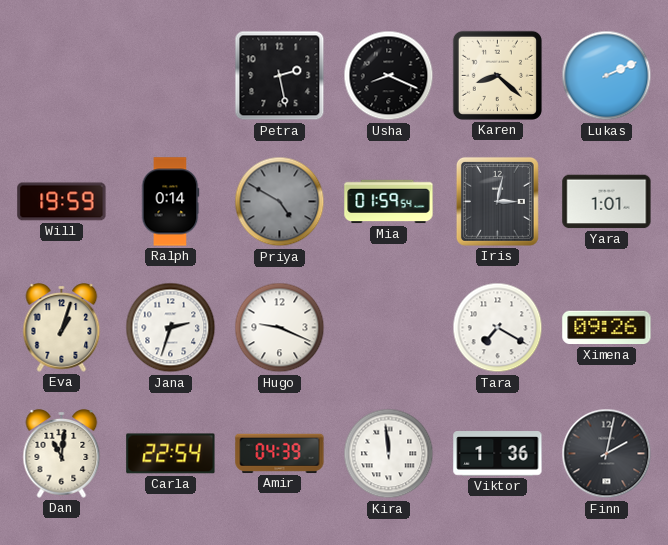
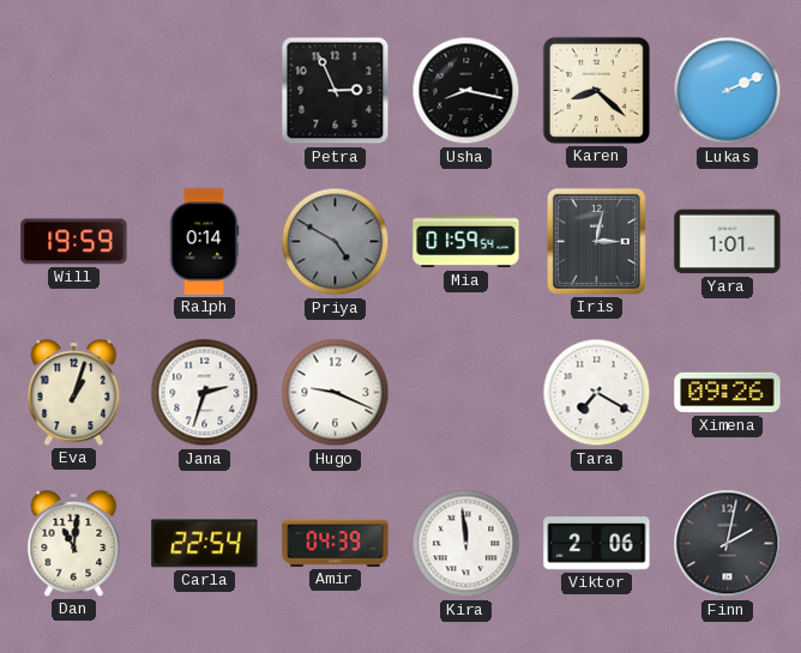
Petra: 2:28 -> 2:56 (336, 91)
Usha: 8:19 -> 8:17 (466, 91)
Viktor: 1:36 -> 2:06 (597, 544)
